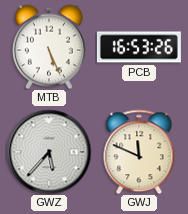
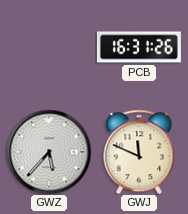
MTB: 5:26 -> none (49, 47)
PCB: 16:53 -> 16:31 (139, 47)
